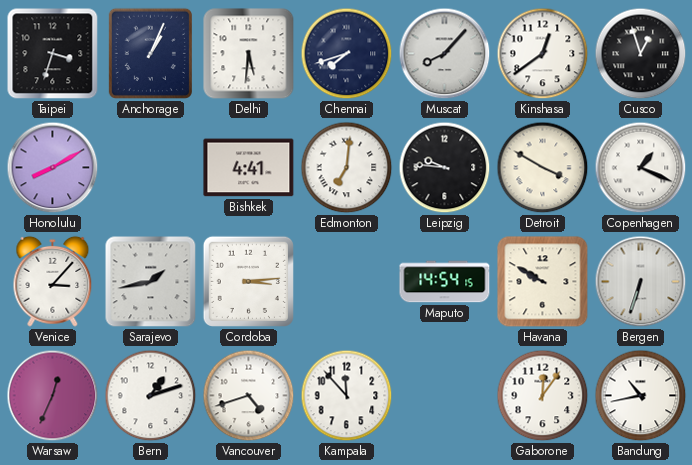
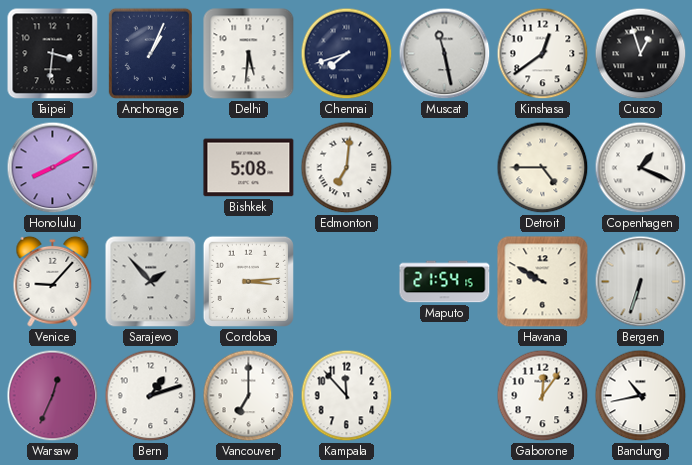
Taipei: 3:33 -> 3:31 (53, 54)
Muscat: 8:07 -> 11:28 (445, 54)
Bishkek: 4:41 -> 5:08 (249, 168)
Leipzig: 9:46 -> none (445, 168)
Detroit: 3:50 -> 4:45 (543, 168)
Venice: 3:07 -> 9:07 (53, 281)
Sarajevo: 1:43 -> 1:53 (151, 282)
Maputo: 14:54 -> 21:54 (445, 282)
Vancouver: 4:42 -> 7:00 (249, 396)
